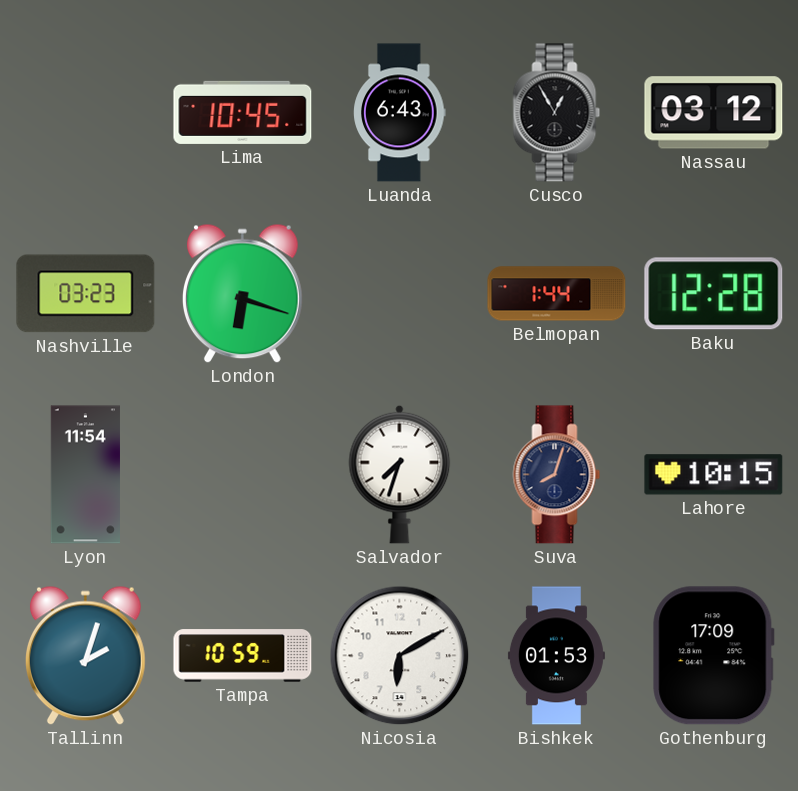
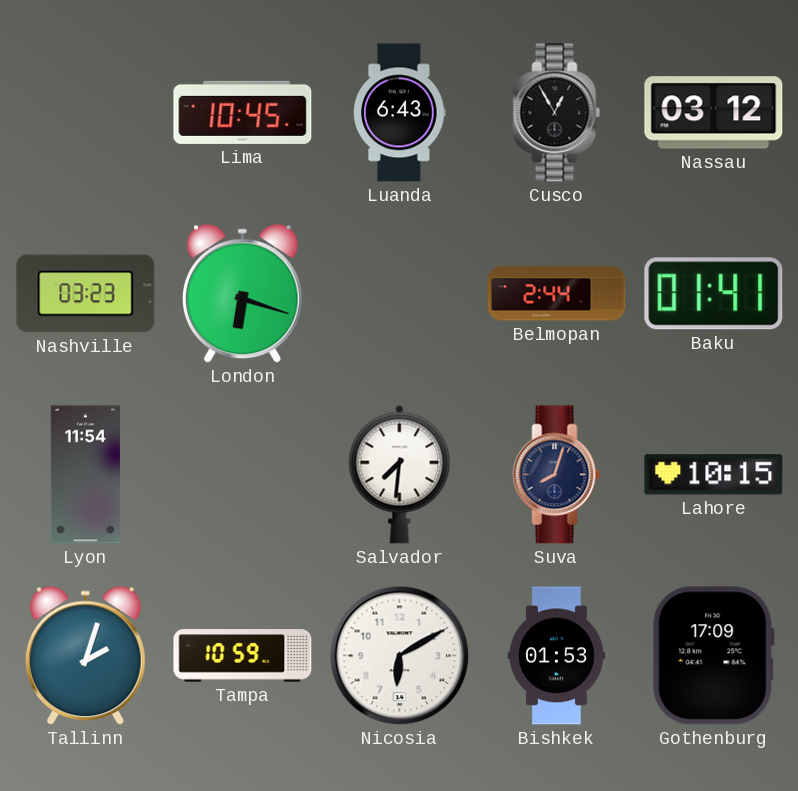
Belmopan: 1:44 -> 2:44 (557, 294)
Baku: 12:28 -> 01:41 (714, 294)
Salvador: 7:33 -> 7:31 (400, 474)
